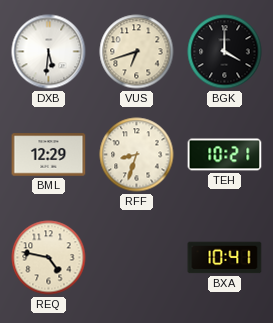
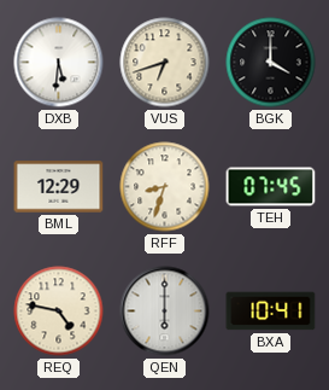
TEH: 10:21 -> 07:45 (271, 187)
QEN: none -> 6:00 (165, 312)
